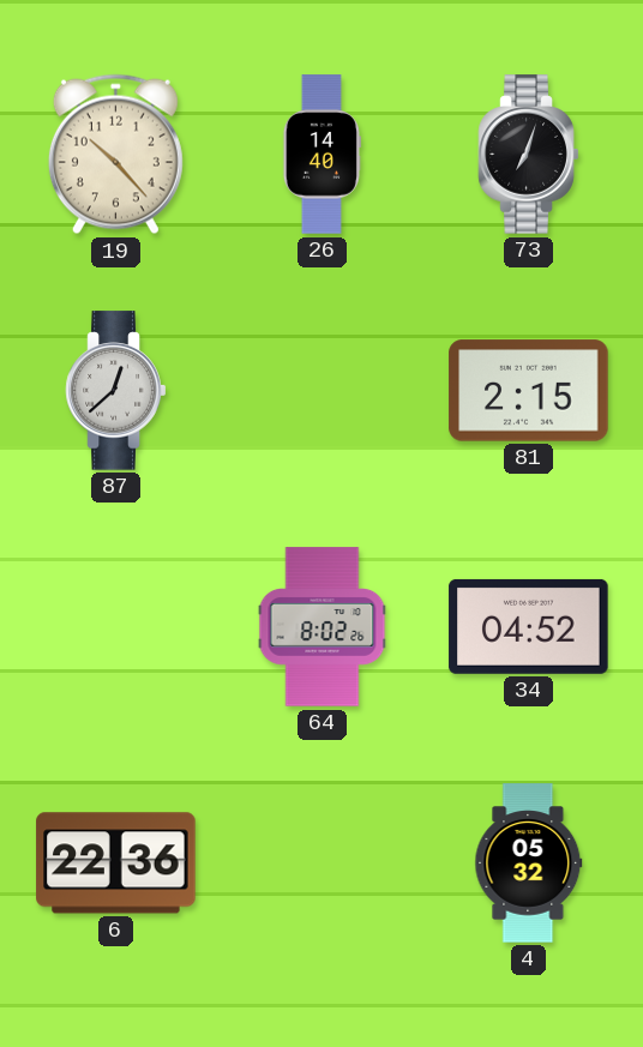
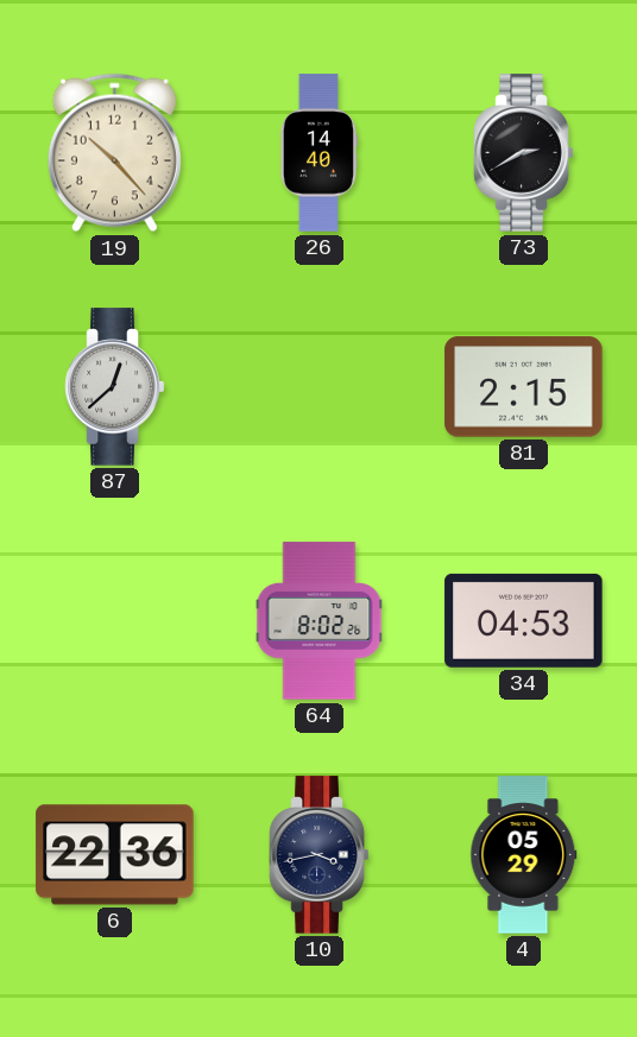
73: 7:03 -> 2:40 (524, 153)
34: 04:52 -> 04:53 (524, 620)
10: none -> 3:43 (320, 855)
4: 05:32 -> 05:29 (524, 855)
